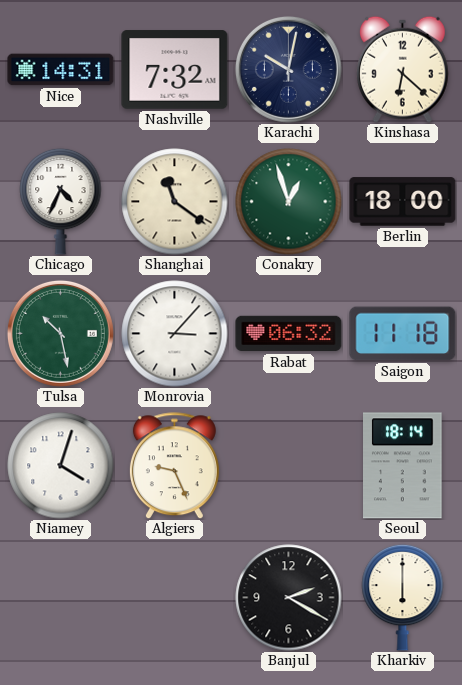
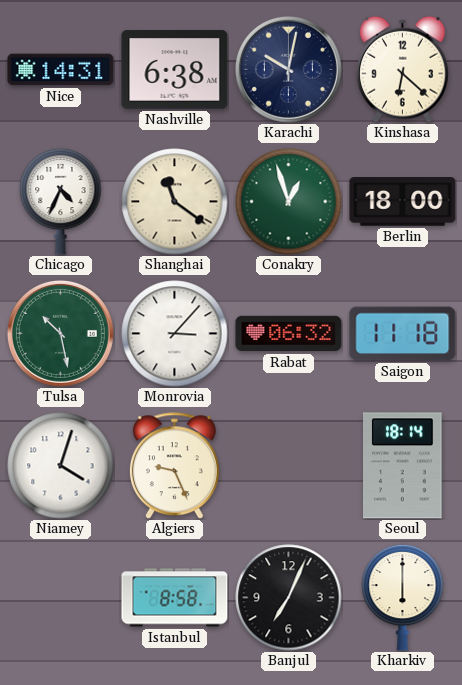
Nashville: 7:32 -> 6:38 (175, 70)
Istanbul: none -> 8:58 (175, 598)
Banjul: 2:20 -> 7:04 (289, 598)
